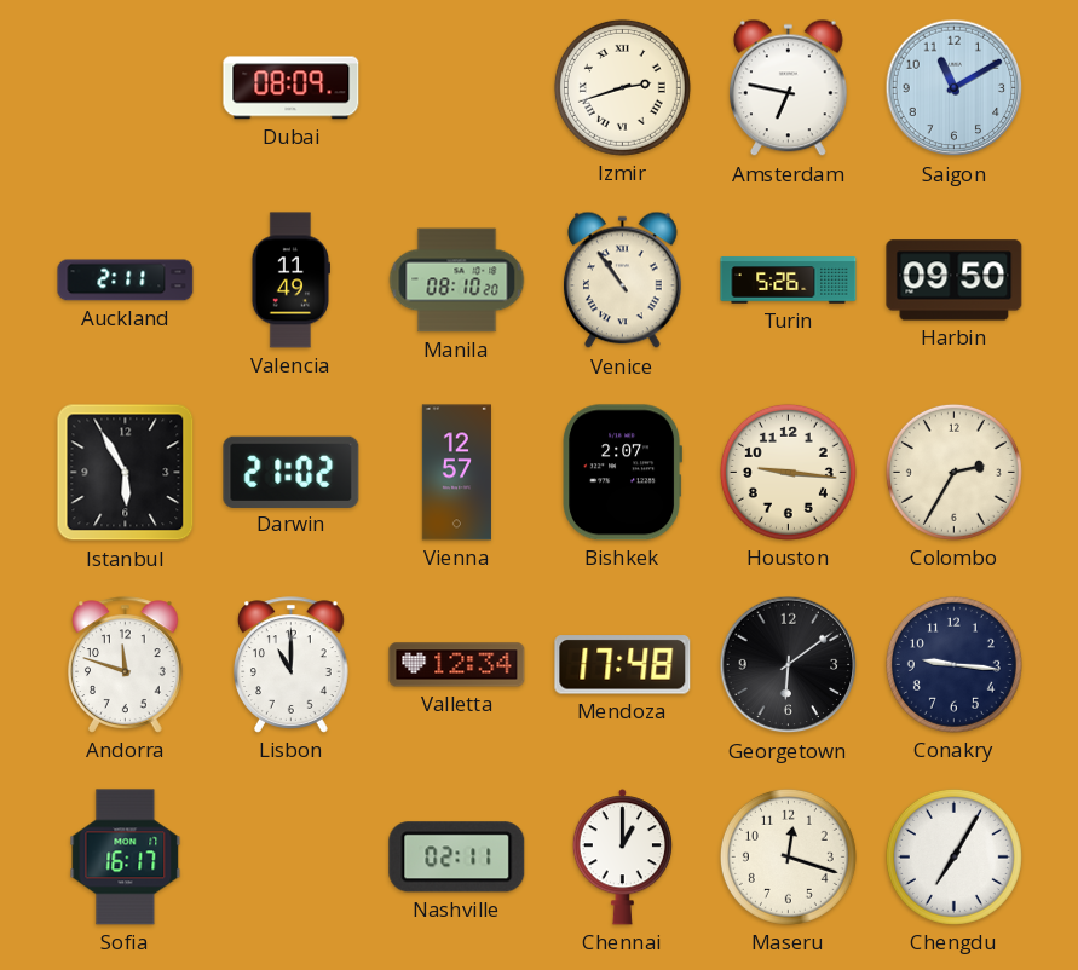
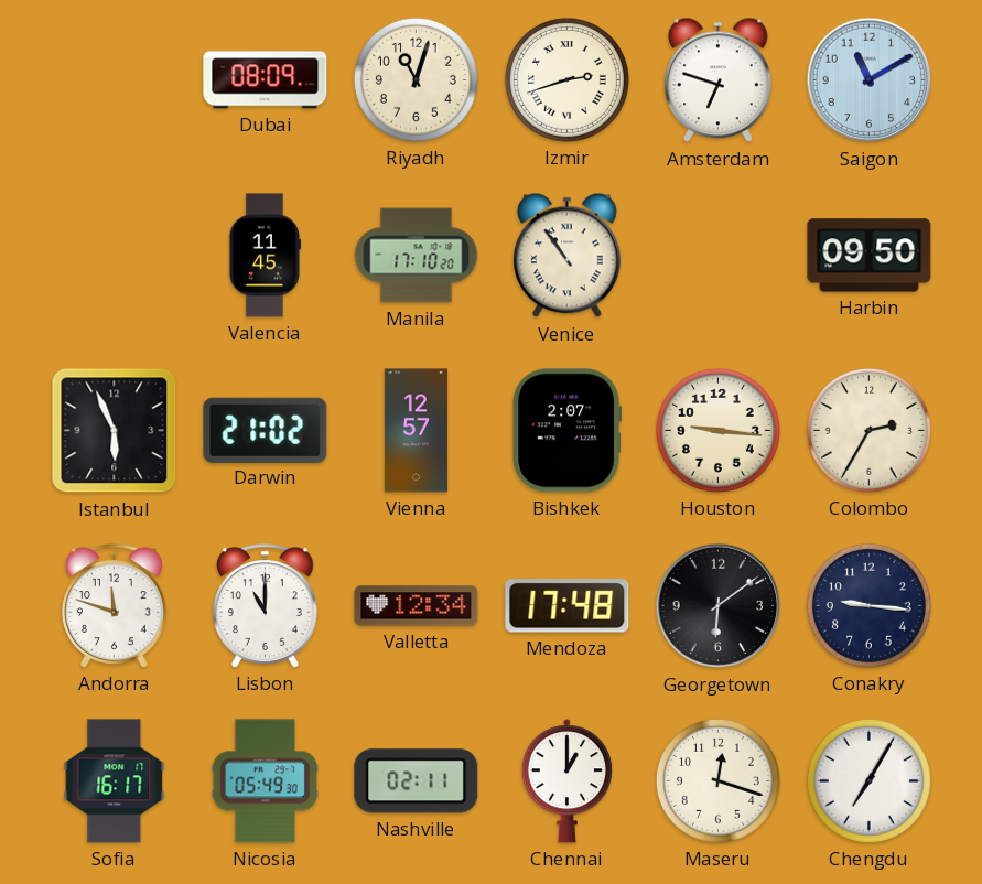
Riyadh: none -> 11:03 (416, 79)
Amsterdam: 6:47 -> 6:48 (719, 80)
Auckland: 2:11 -> none (126, 281)
Valencia: 11:49 -> 11:45 (265, 256)
Manila: 08:10 -> 17:10 (417, 256)
Turin: 5:26 -> none (789, 281)
Istanbul: 5:55 -> 5:56 (115, 431)
Nicosia: none -> 05:49 (266, 781)
